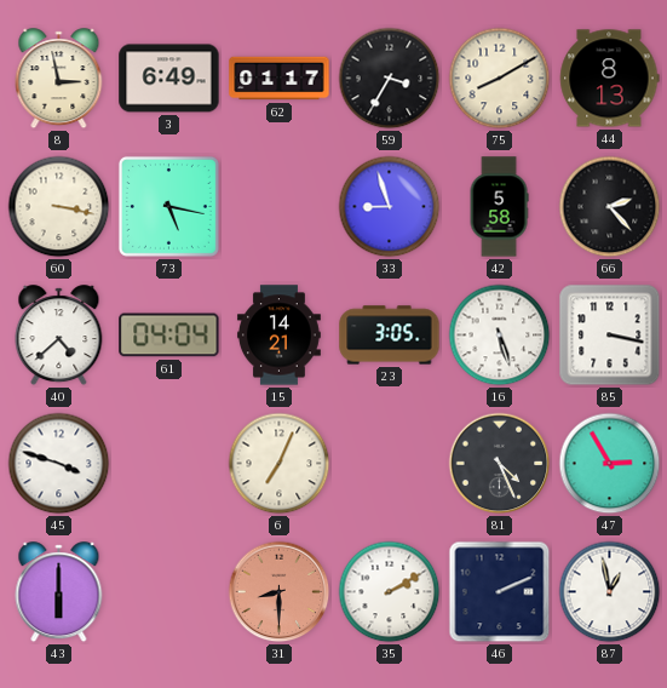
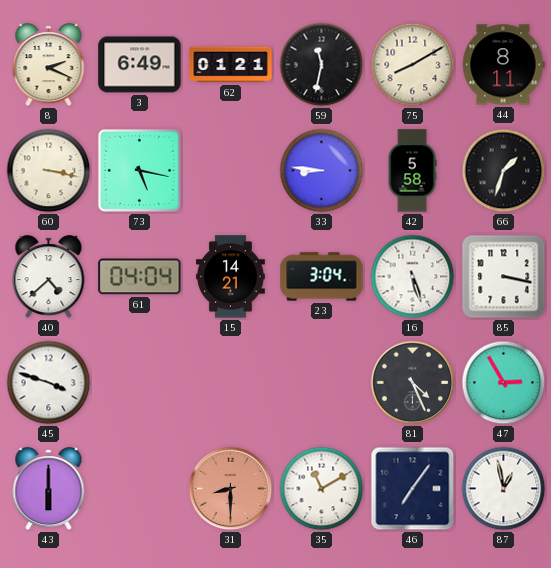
8: 2:58 -> 2:19 (49, 65)
62: 01:17 -> 01:21 (231, 65)
59: 3:35 -> 11:32 (322, 65)
44: 8:13 -> 8:11 (504, 65)
33: 8:57 -> 8:46 (322, 171)
66: 2:23 -> 1:33 (504, 171)
23: 3:05 -> 3:04 (322, 277)
6: 7:04 -> none (280, 464)
35: 2:10 -> 11:10 (322, 489)
46: 2:11 -> 7:06 (413, 489)
